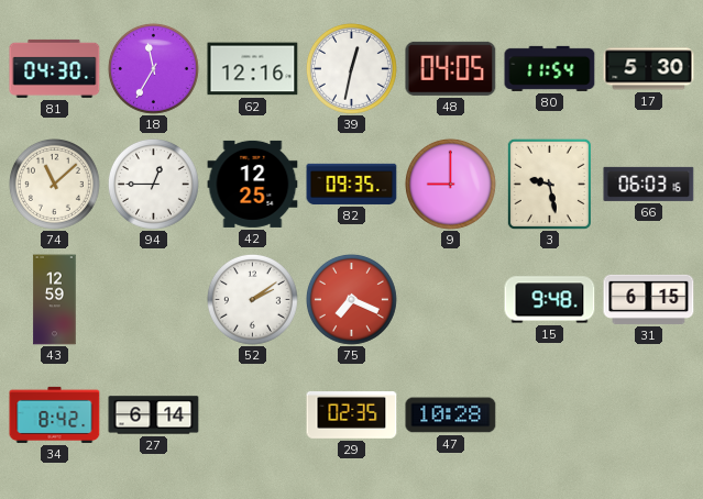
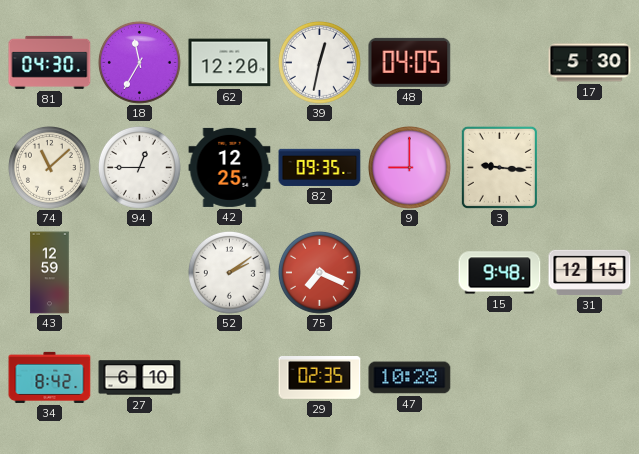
62: 12:16 -> 12:20 (230, 63)
80: 11:54 -> none (550, 68)
3: 9:28 -> 9:16 (499, 167)
66: 06:03 -> none (649, 184)
31: 6:15 -> 12:15 (590, 272)
27: 6:14 -> 6:10 (140, 378)
